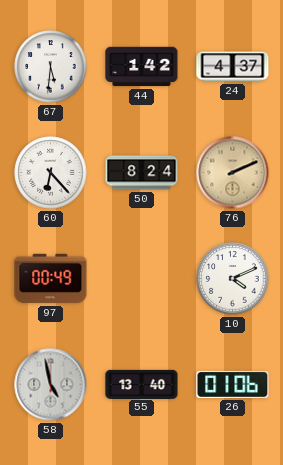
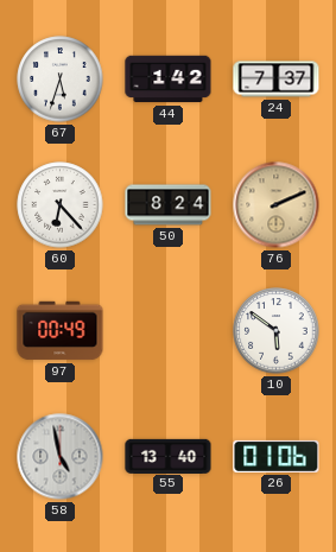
67: 5:31 -> 5:33 (61, 80)
24: 4:37 -> 7:37 (277, 80)
10: 4:11 -> 5:51 (277, 331)
